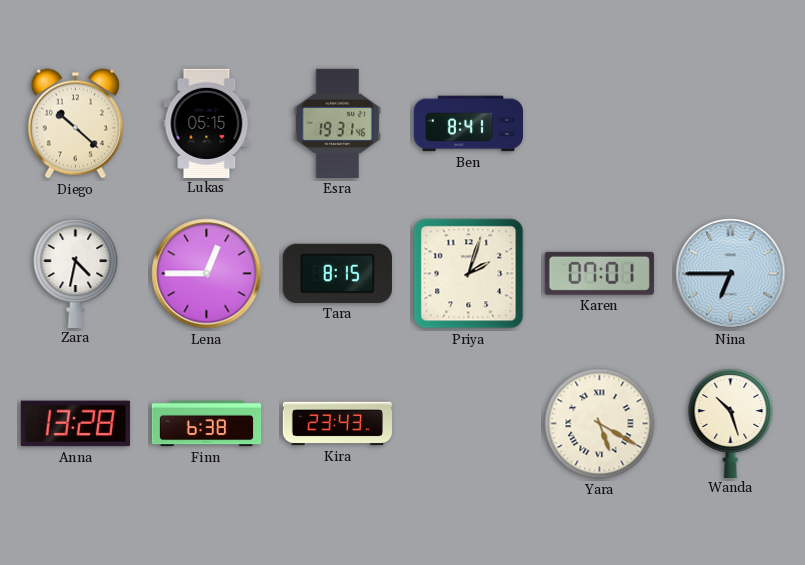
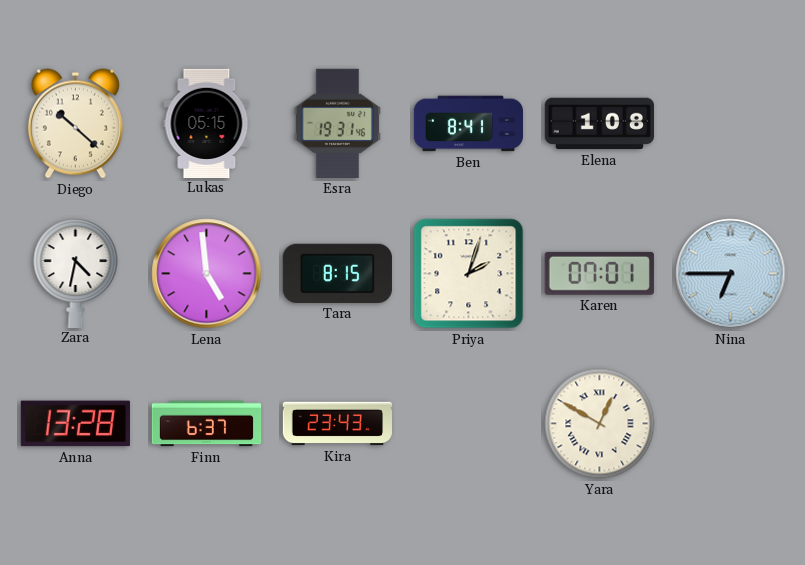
Elena: none -> 1:08 (599, 124)
Lena: 12:45 -> 4:59 (207, 274)
Finn: 6:38 -> 6:37 (207, 424)
Yara: 5:20 -> 12:50 (600, 424)
Wanda: 10:27 -> none (731, 423)
